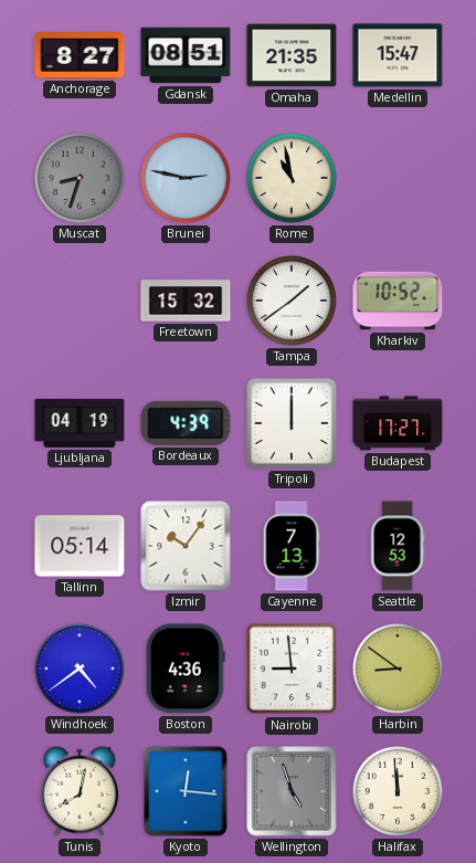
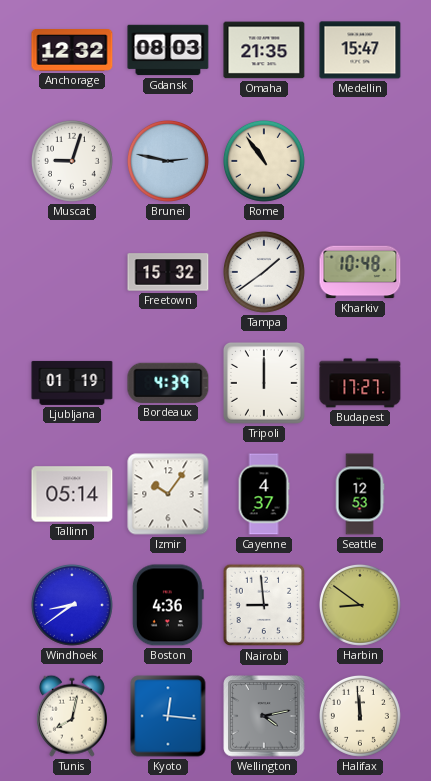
Anchorage: 8:27 -> 12:32 (72, 50)
Gdansk: 08:51 -> 08:03 (168, 50)
Muscat: 8:33 -> 9:03 (72, 161)
Muscat dial: grey -> white (72, 161)
Rome: 10:58 -> 10:54 (264, 161)
Kharkiv: 10:52 -> 10:48 (360, 272)
Ljubljana: 04:19 -> 01:19 (72, 383)
Cayenne: 7:13 -> 4:37 (264, 494)
Windhoek: 4:39 -> 8:39 (72, 605)
Wellington: 4:57 -> 4:13 (264, 716)
